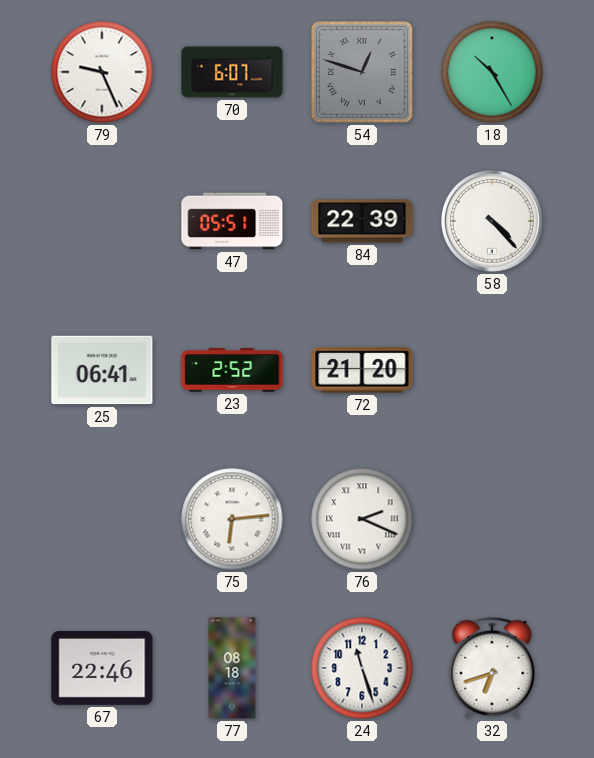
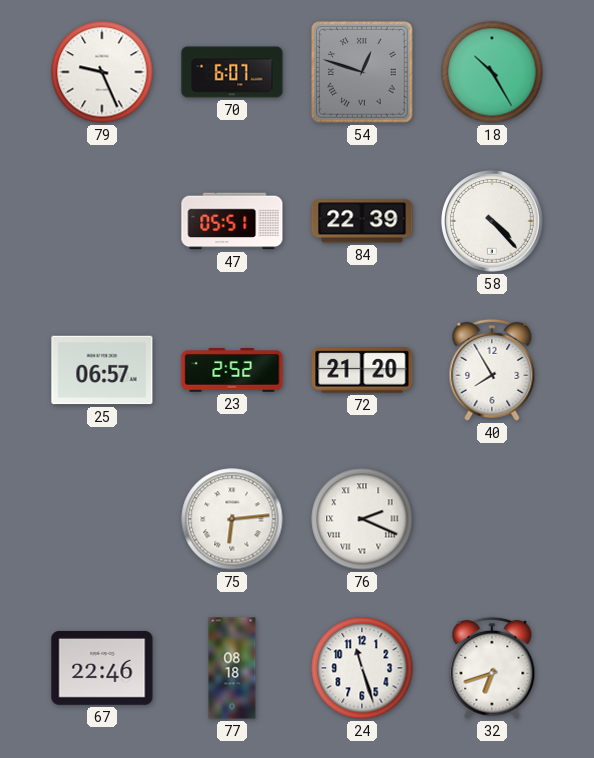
25: 06:41 -> 06:57 (102, 370)
40: none -> 7:55 (492, 370)
